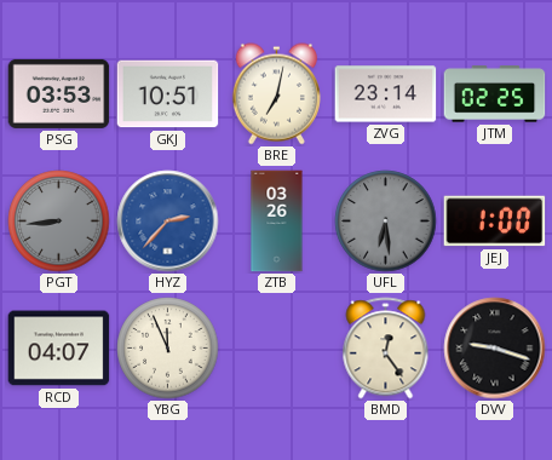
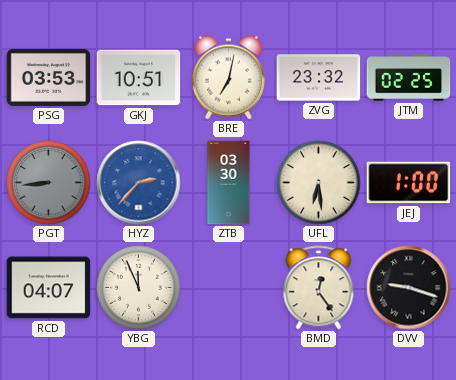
ZVG: 23:14 -> 23:32 (319, 78)
ZTB: 03:26 -> 03:30 (229, 183)
UFL dial: grey -> cream (319, 183)
